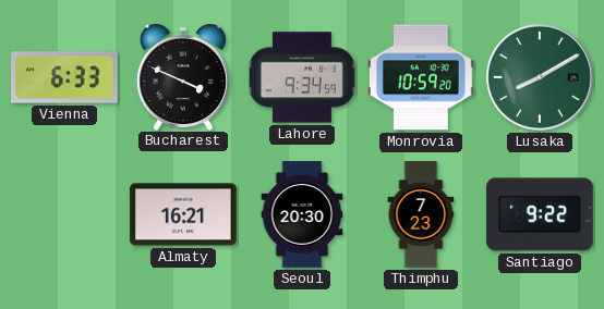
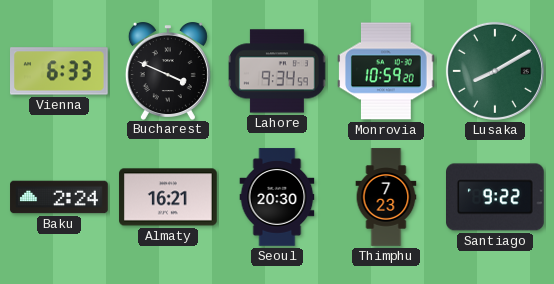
Baku: none -> 2:24 (59, 197)
